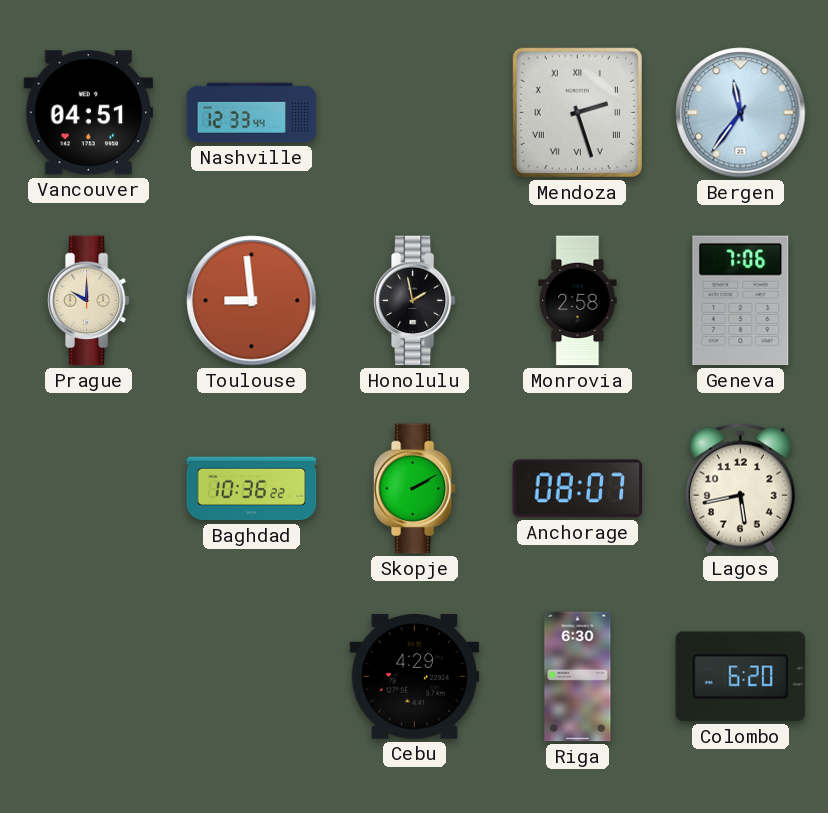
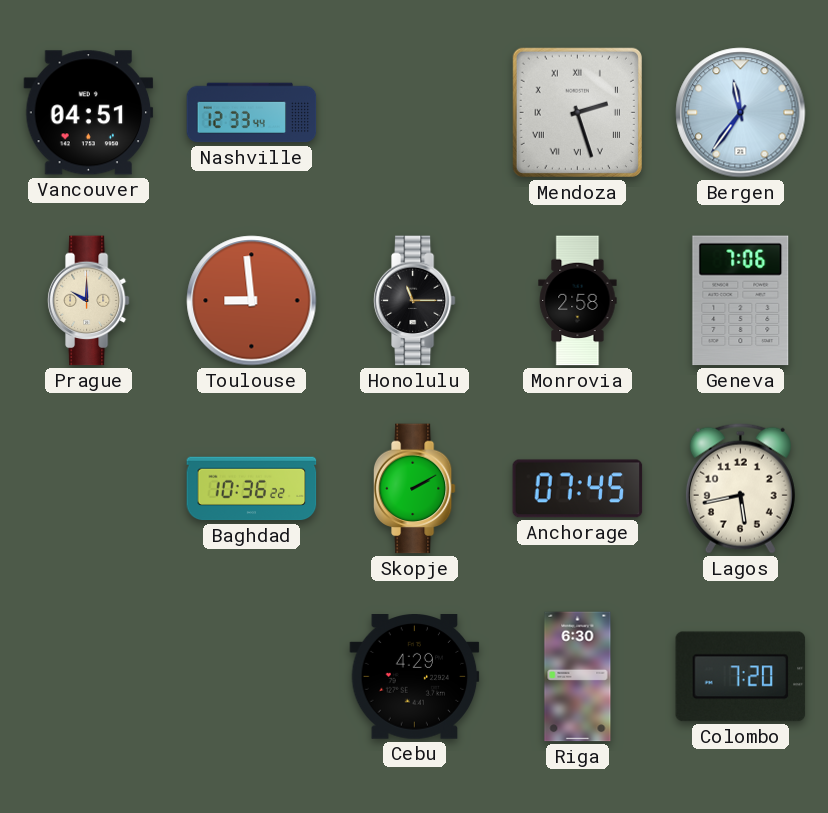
Honolulu: 1:58 -> 11:15 (414, 301)
Anchorage: 08:07 -> 07:45 (578, 489)
Colombo: 6:20 -> 7:20 (741, 677)
